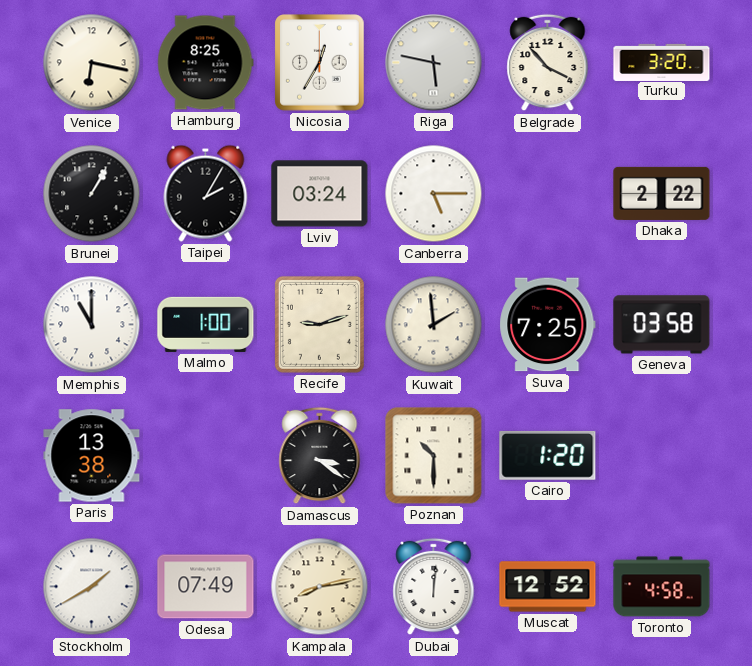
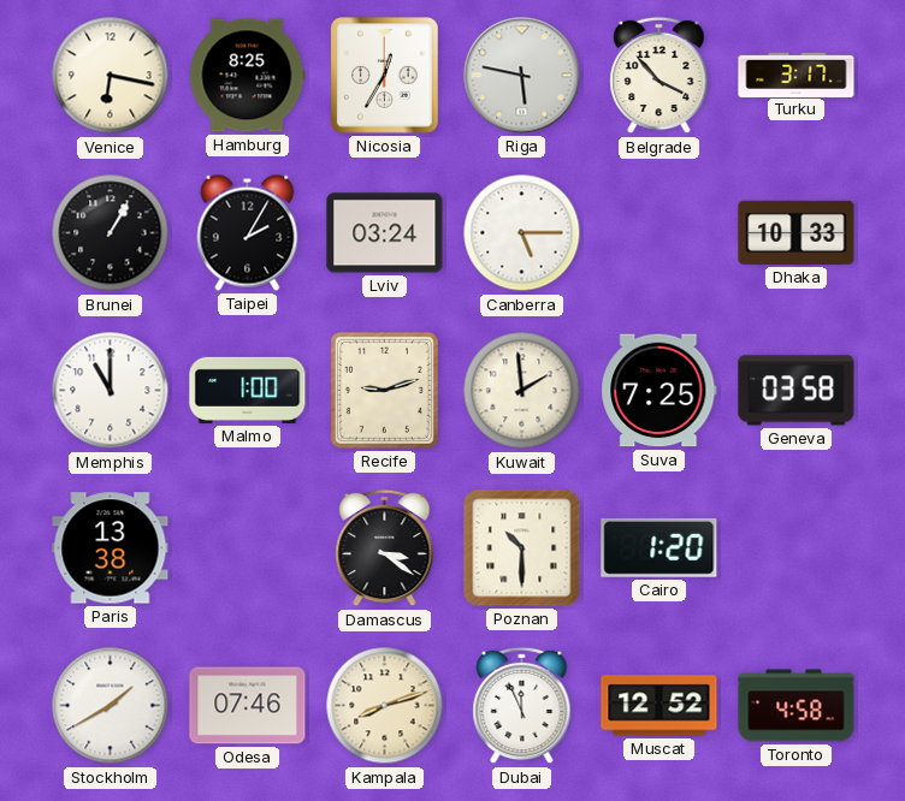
Turku: 3:20 -> 3:17 (797, 75)
Dhaka: 2:22 -> 10:33 (797, 232)
Odesa: 07:49 -> 07:46 (248, 706)
Kampala: 8:13 -> 8:12 (385, 706)
Dubai: 12:01 -> 11:56 (522, 706)
